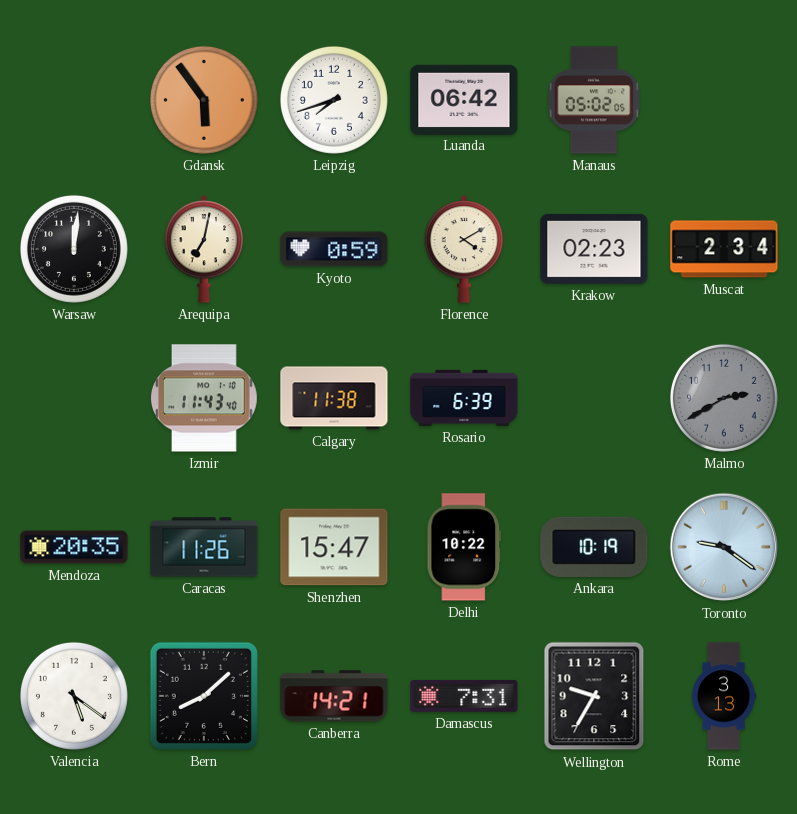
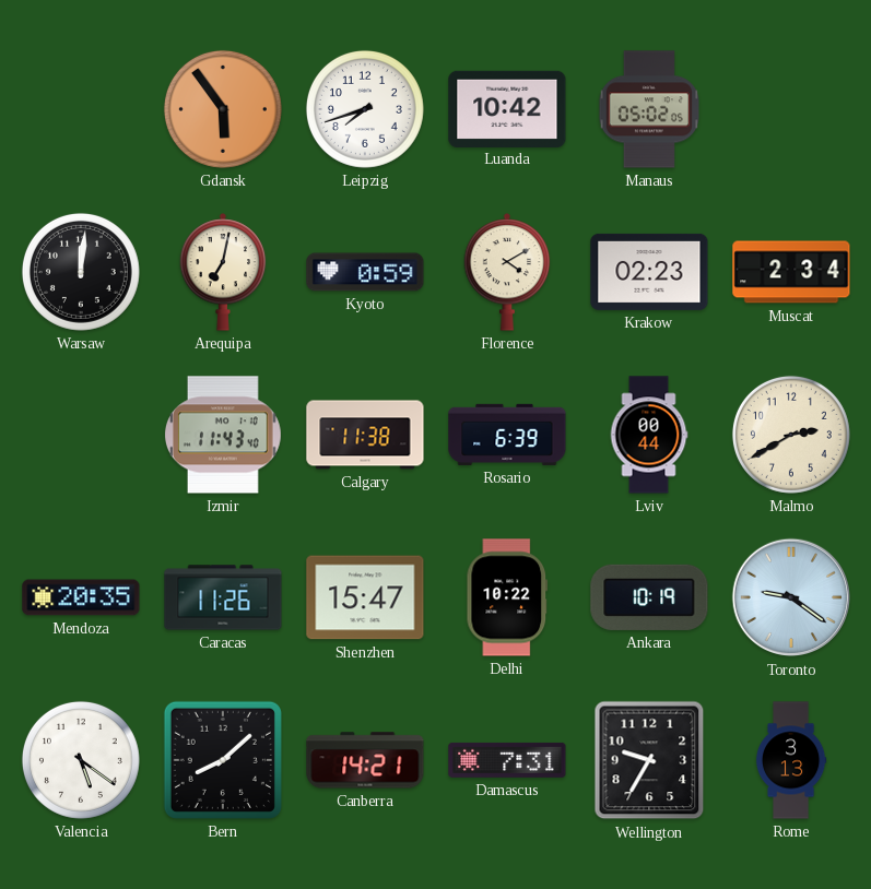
Luanda: 06:42 -> 10:42 (507, 108)
Lviv: none -> 00:44 (649, 435)
Malmo dial: grey -> cream (791, 435)
